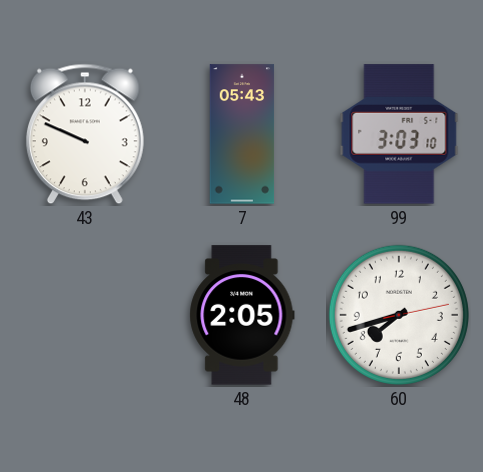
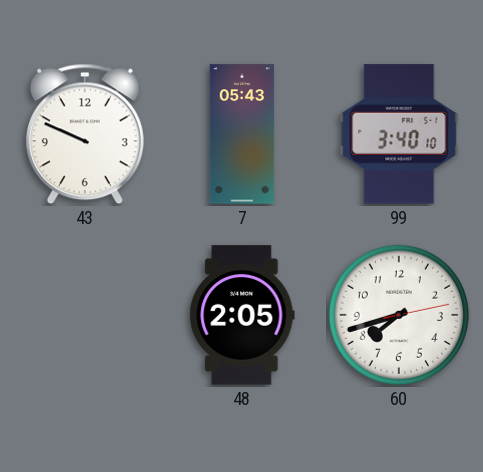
99: 3:03 -> 3:40 (399, 134)
